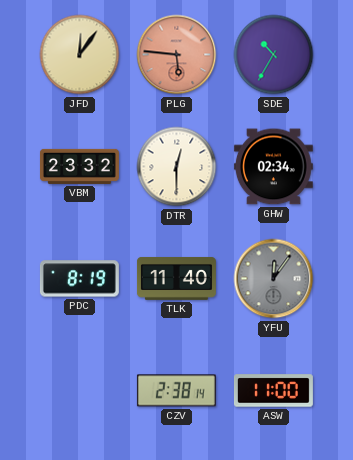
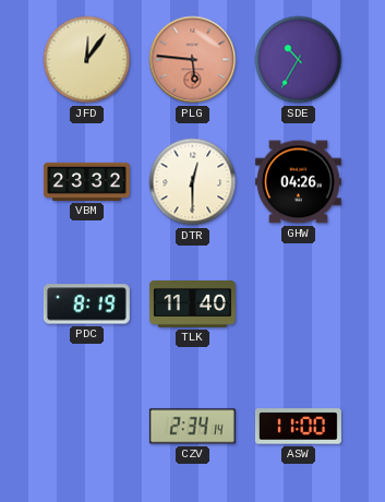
GHW: 02:34 -> 04:26 (298, 182)
YFU: 12:06 -> none (274, 279)
CZV: 2:38 -> 2:34 (192, 427)
